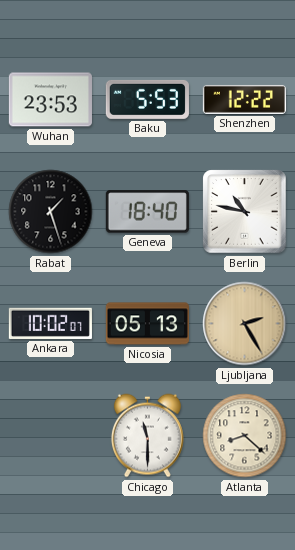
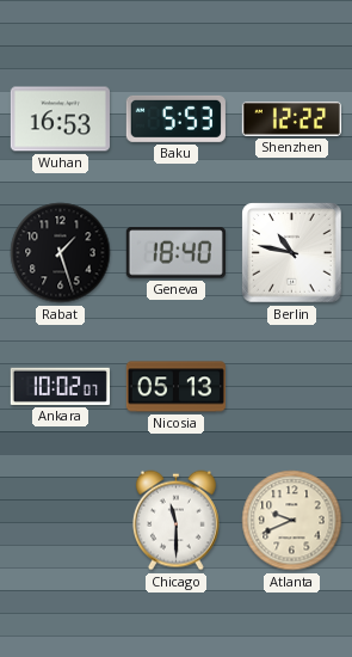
Wuhan: 23:53 -> 16:53 (60, 119)
Ljubljana: 2:25 -> none (245, 324)
Atlanta: 8:22 -> 9:41 (292, 521)
